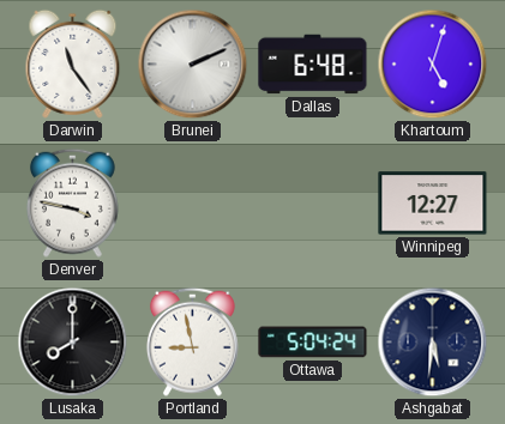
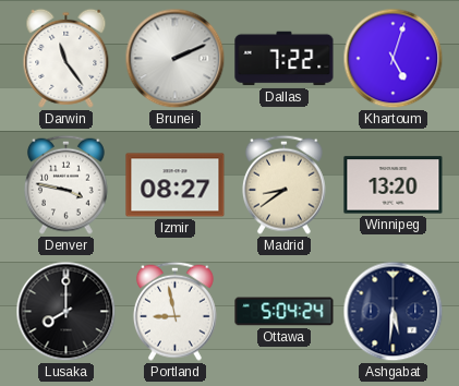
Dallas: 6:48 -> 7:22 (285, 59)
Izmir: none -> 08:27 (176, 185)
Madrid: none -> 8:39 (283, 184)
Winnipeg: 12:27 -> 13:20 (394, 185)
